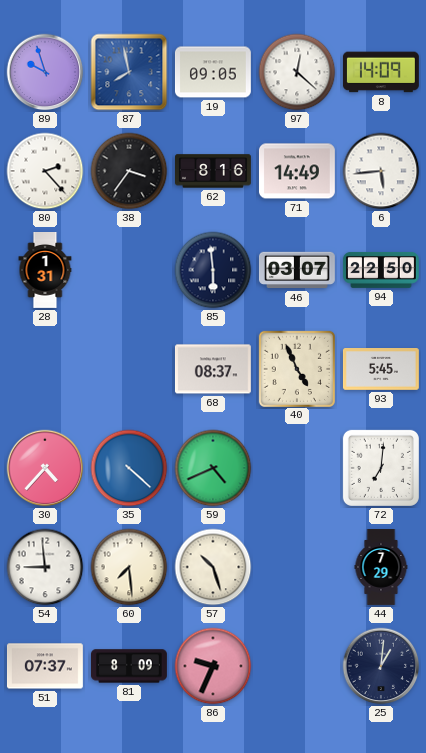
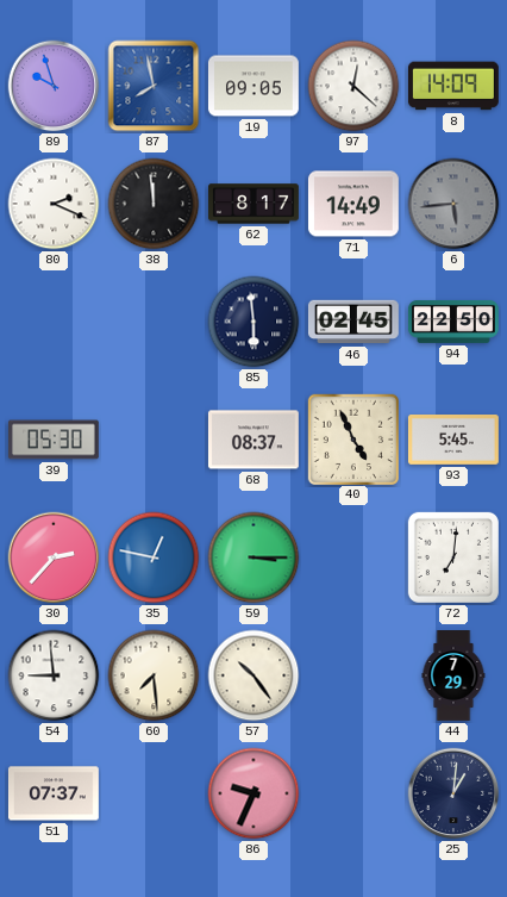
80: 2:23 -> 2:19 (54, 204)
38: 3:36 -> 11:59 (154, 204)
62: 8:16 -> 8:17 (255, 204)
6 dial: white -> grey (453, 204)
28: 1:31 -> none (45, 271)
46: 03:07 -> 02:45 (353, 322)
39: none -> 05:30 (54, 440)
30: 4:37 -> 2:37 (54, 557)
35: 4:22 -> 12:47 (154, 557)
59: 4:41 -> 3:15 (253, 557)
57: 10:27 -> 10:24 (253, 675)
81: 8:09 -> none (130, 666)
